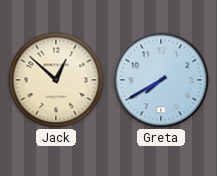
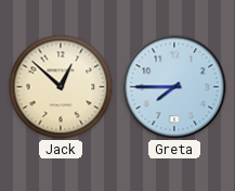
Greta: 7:40 -> 7:45 (174, 87)
